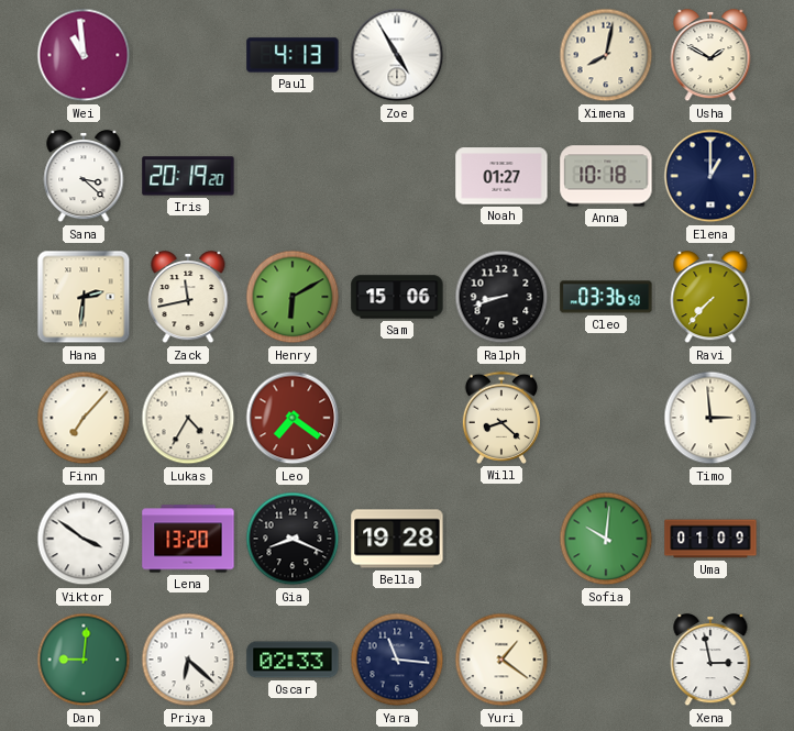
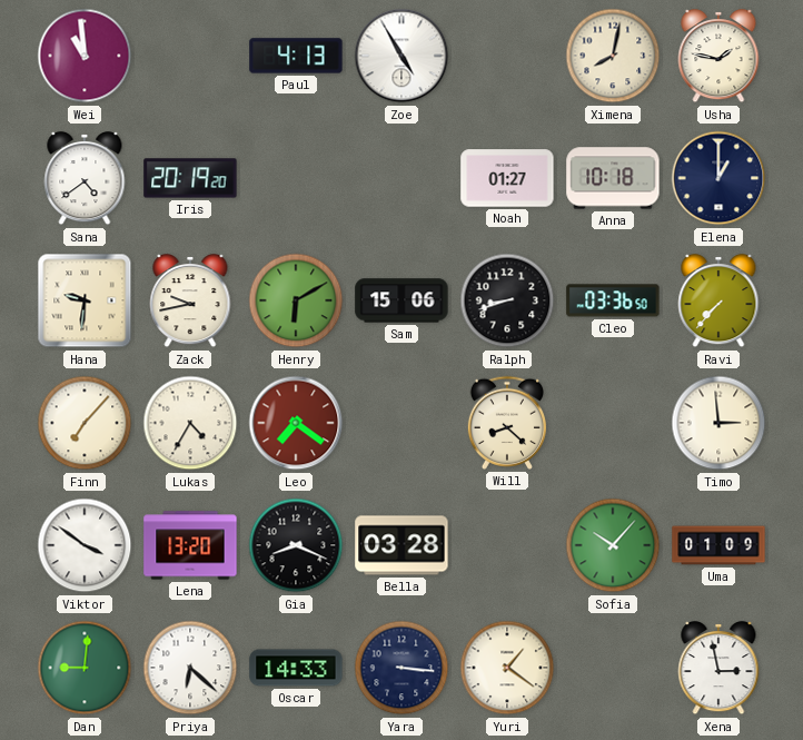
Usha: 1:50 -> 1:47 (718, 56)
Sana: 3:22 -> 4:39 (85, 178)
Hana: 2:31 -> 9:31 (85, 300)
Zack: 11:43 -> 9:43 (190, 300)
Bella: 19:28 -> 03:28 (401, 545)
Sofia: 10:01 -> 10:07 (613, 545)
Oscar: 02:33 -> 14:33 (296, 668)
Yara: 11:16 -> 3:16 (401, 668)
